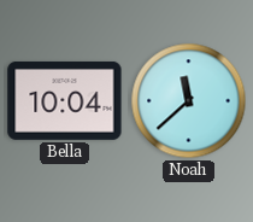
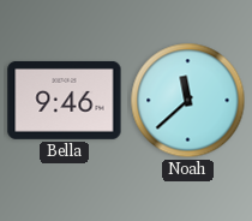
Bella: 10:04 -> 9:46 (65, 100)
